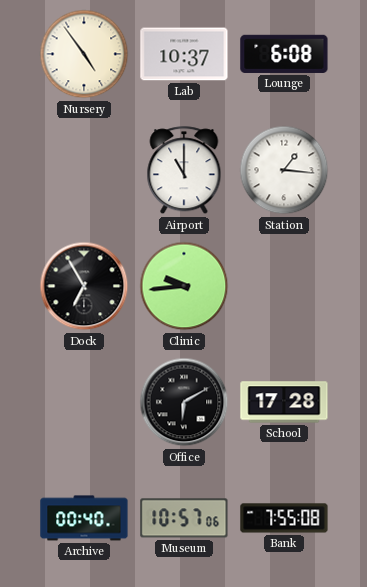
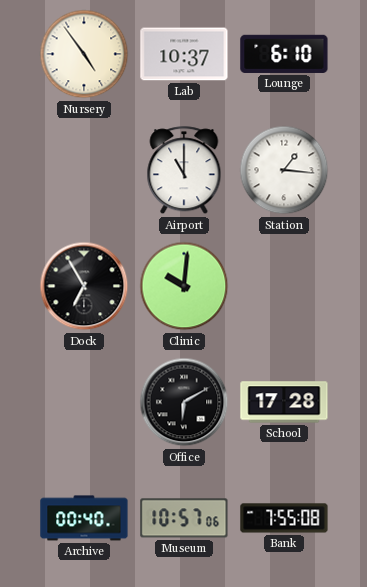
Lounge: 6:08 -> 6:10 (284, 54)
Clinic: 9:44 -> 10:01 (184, 286)
